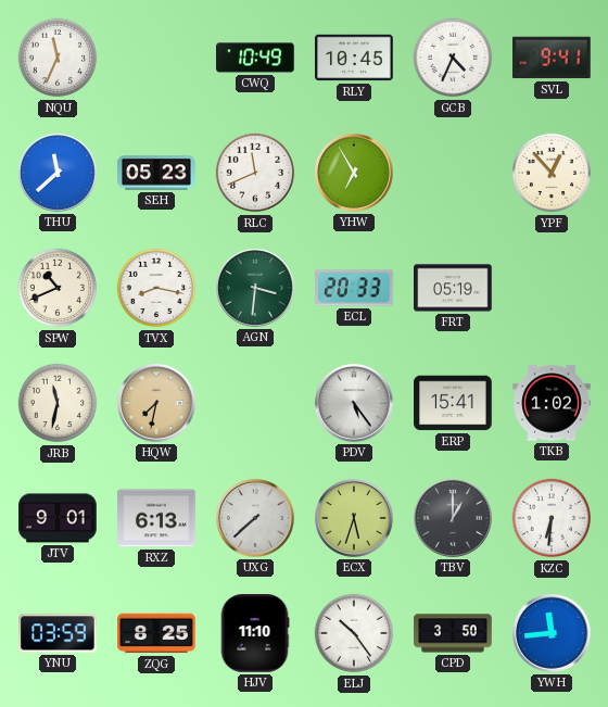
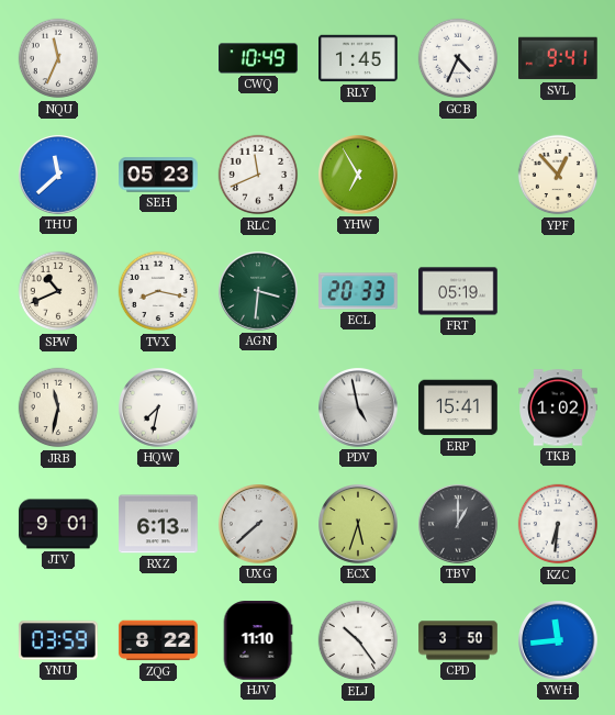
RLY: 10:45 -> 1:45 (358, 58)
HQW dial: champagne -> white (159, 409)
PDV: 5:24 -> 4:58 (359, 409)
ZQG: 8:25 -> 8:22 (158, 640)
